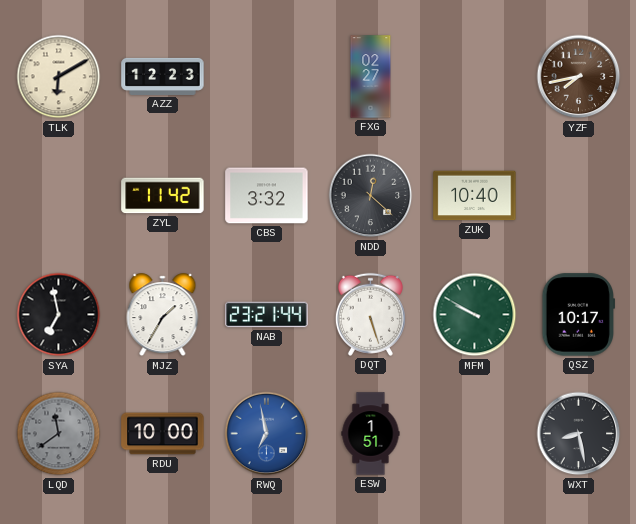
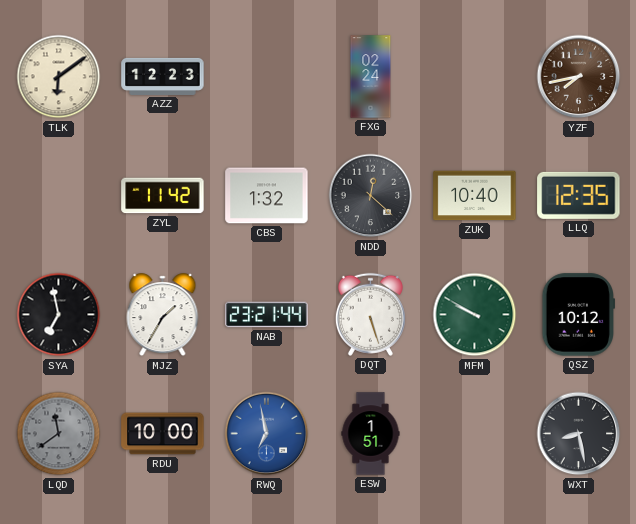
TLK: 6:10 -> 6:09 (59, 77)
FXG: 02:27 -> 02:24 (371, 77)
CBS: 3:32 -> 1:32 (267, 196)
LLQ: none -> 12:35 (579, 195)
QSZ: 10:17 -> 10:12 (579, 315)
